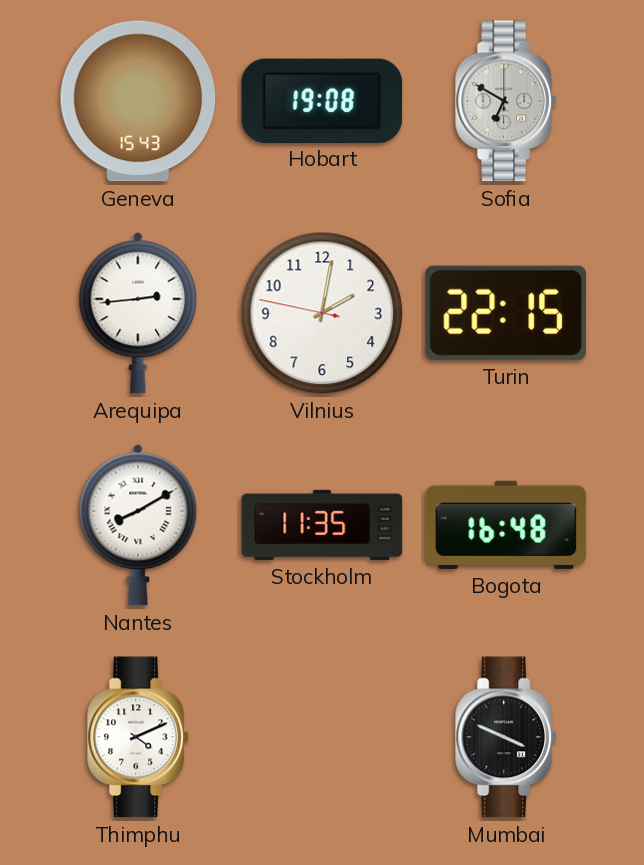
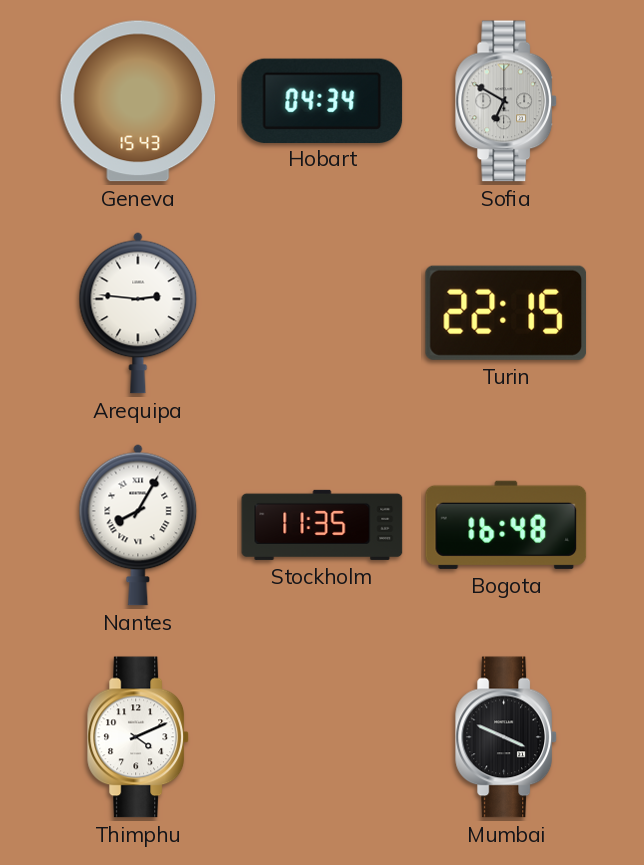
Hobart: 19:08 -> 04:34 (322, 100)
Arequipa: 2:44 -> 2:46 (138, 313)
Vilnius: 2:01 -> none (322, 313)
Nantes: 8:10 -> 8:05 (138, 525)
